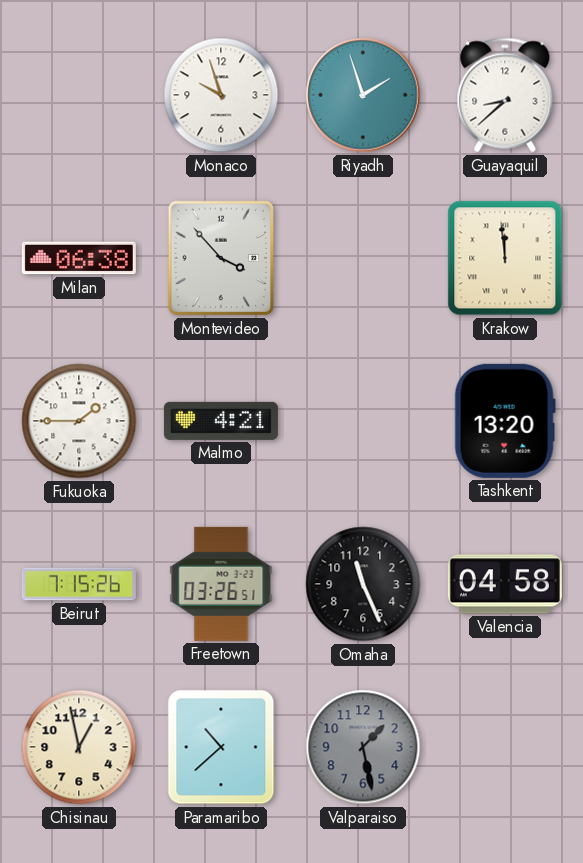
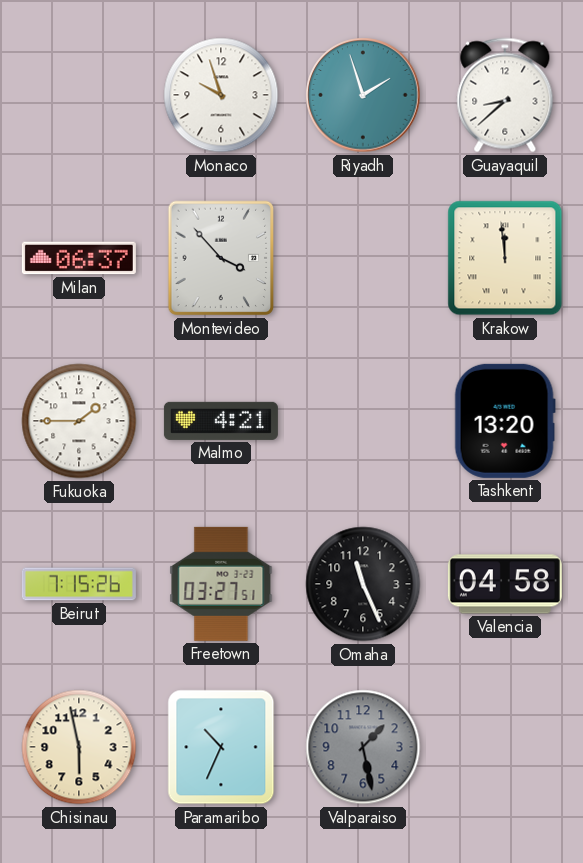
Milan: 06:38 -> 06:37 (79, 258)
Freetown: 03:26 -> 03:27 (221, 584)
Chisinau: 12:58 -> 5:58 (79, 747)
Paramaribo: 10:38 -> 10:34 (221, 747)
